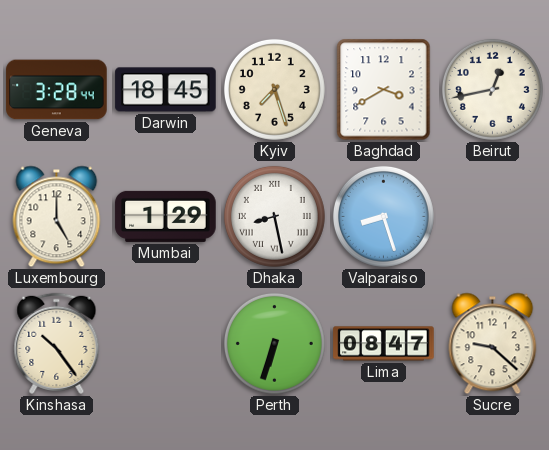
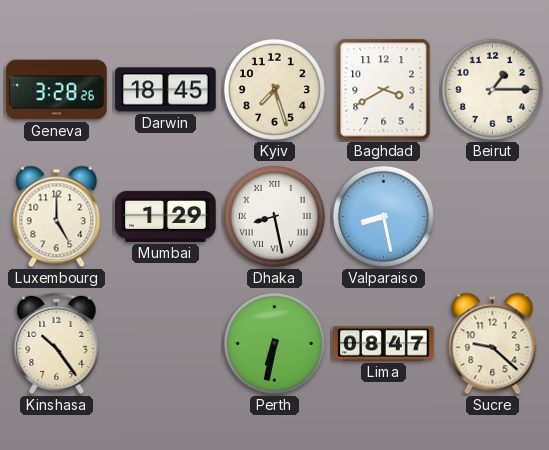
Geneva: 3:28:44 -> 3:28:26 (57, 90)
Beirut: 12:43 -> 1:15 (492, 89)
Valparaiso: 8:27 -> 8:28 (383, 216)
Perth: 6:33 -> 6:32 (274, 343)
